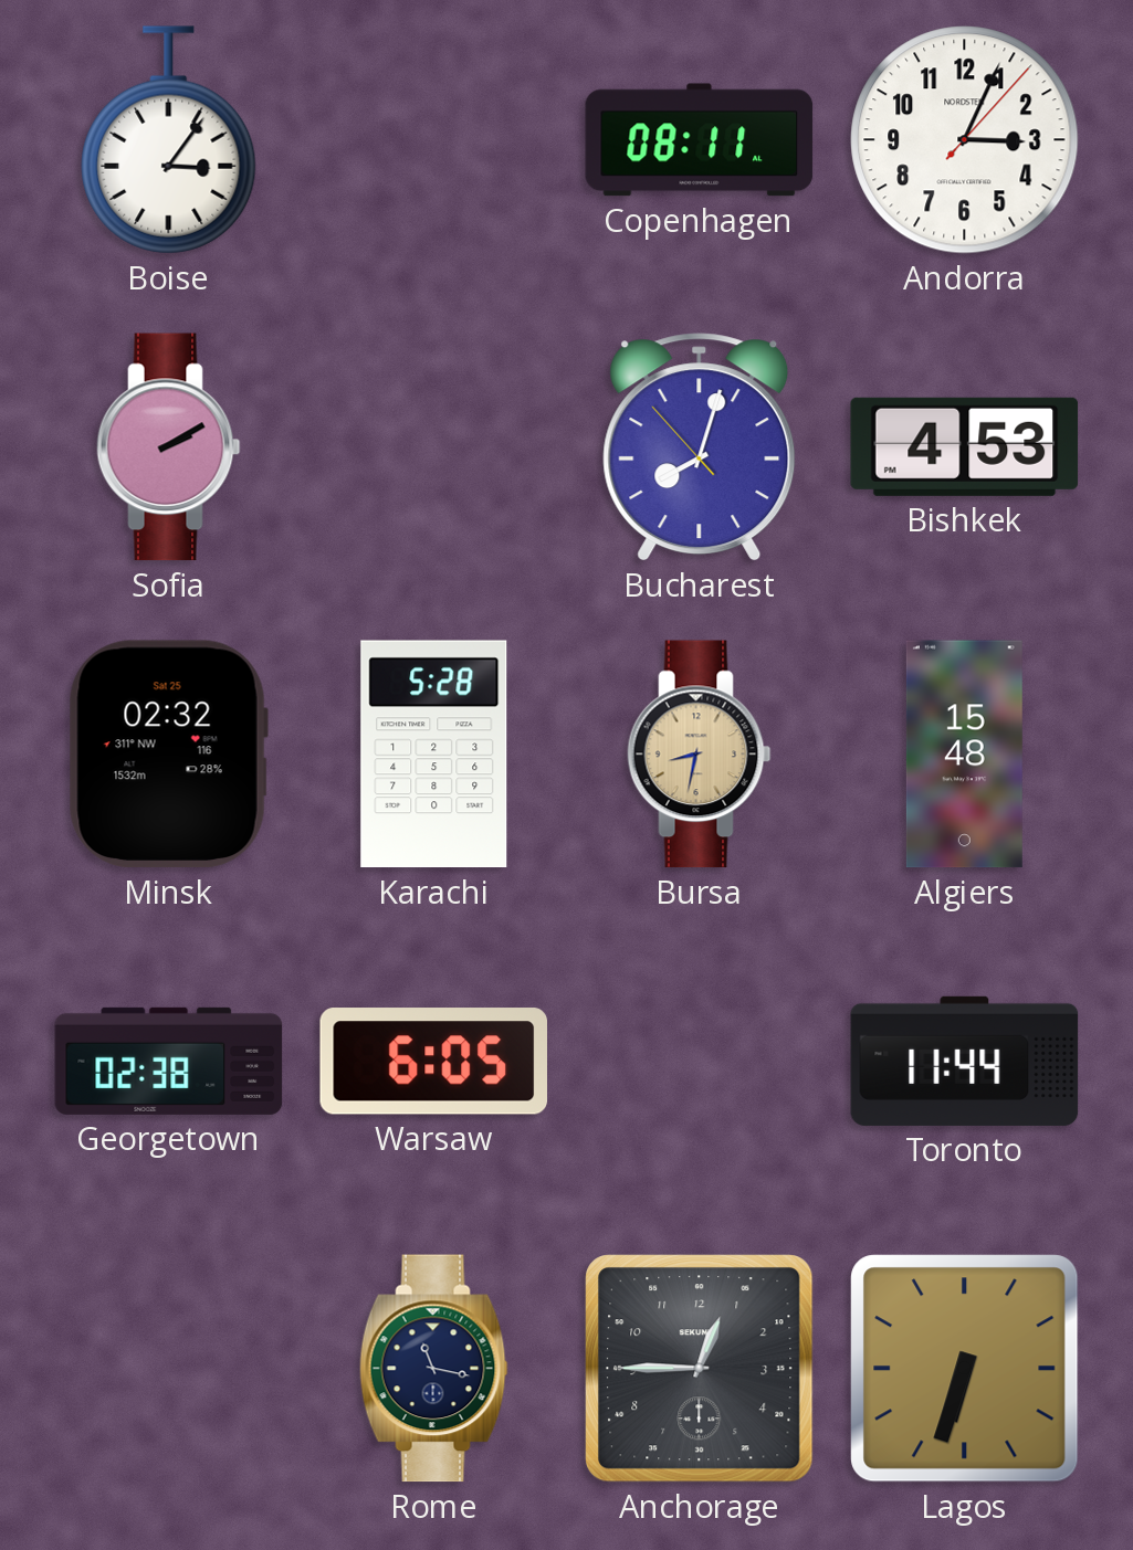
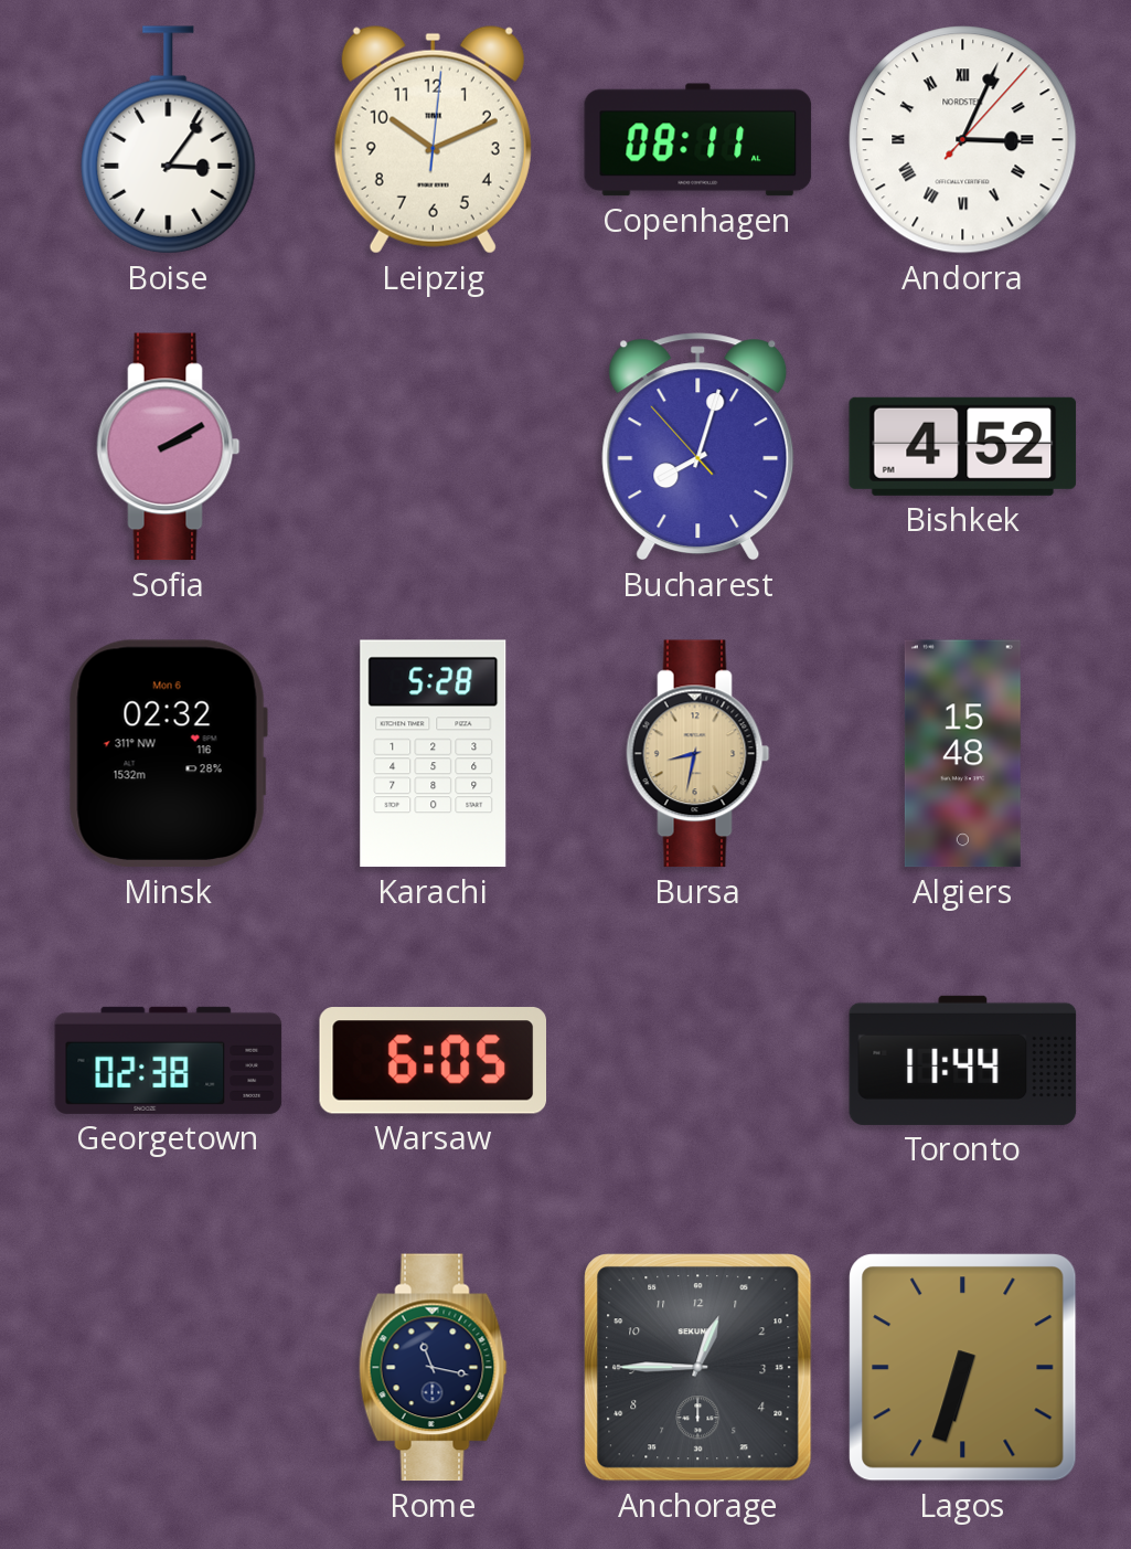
Leipzig: none -> 10:11 (433, 139)
Andorra numerals: Arabic -> Roman (963, 140)
Bishkek: 4:53 -> 4:52 (963, 446)
Minsk date: Sat 25 -> Mon 6 (168, 754)
